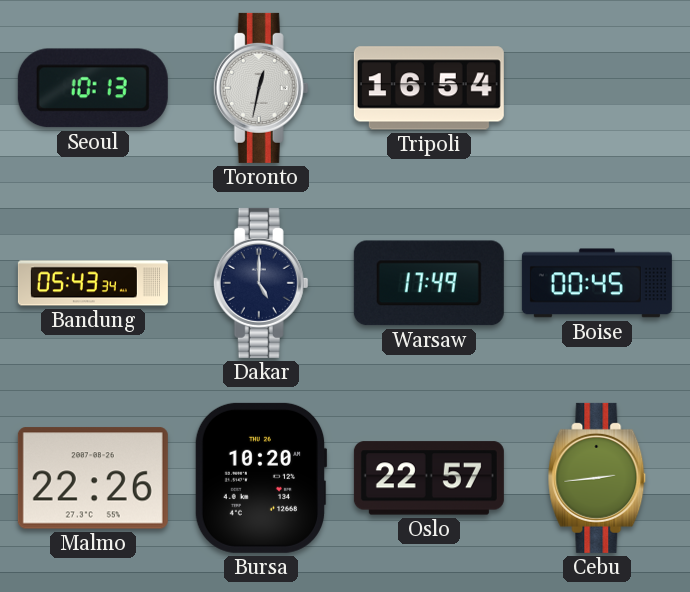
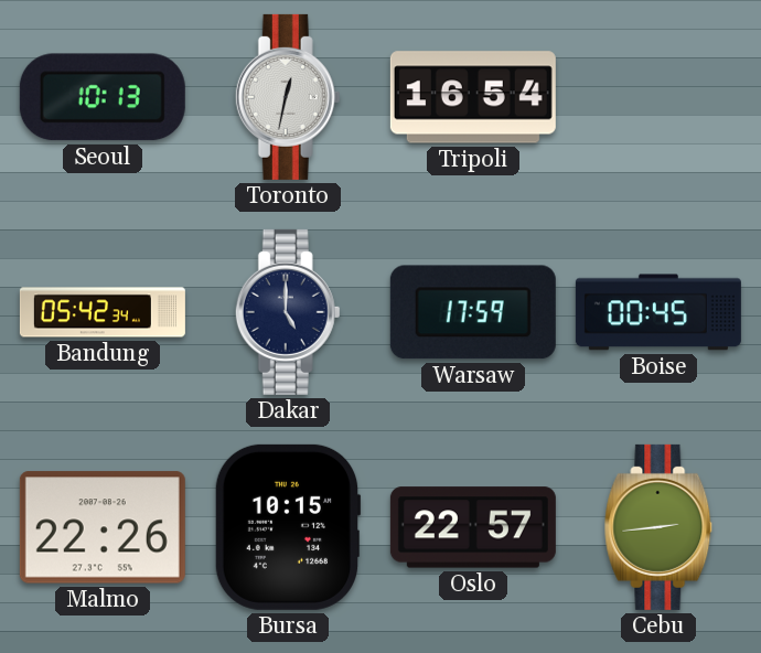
Bandung: 05:43 -> 05:42 (103, 312)
Warsaw: 17:49 -> 17:59 (473, 312)
Bursa: 10:20 -> 10:15 (288, 527)
